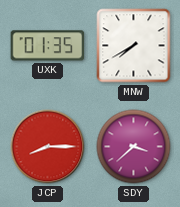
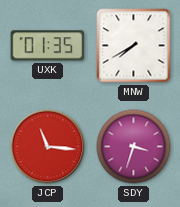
JCP: 8:15 -> 11:16 (48, 147)
SDY: 3:38 -> 3:33 (134, 147)
